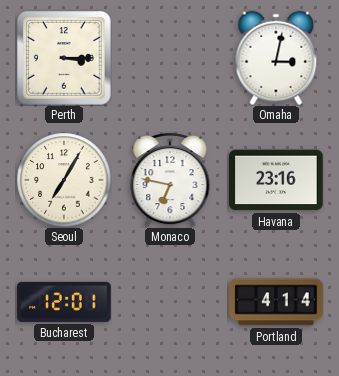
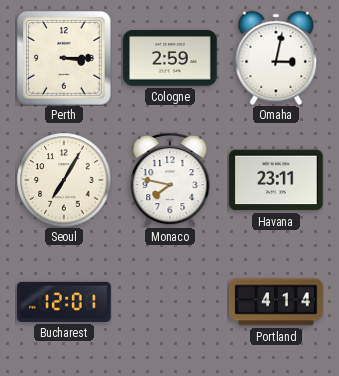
Cologne: none -> 2:59 (170, 58)
Monaco: 6:47 -> 7:47 (170, 180)
Havana: 23:16 -> 23:11 (276, 180)
